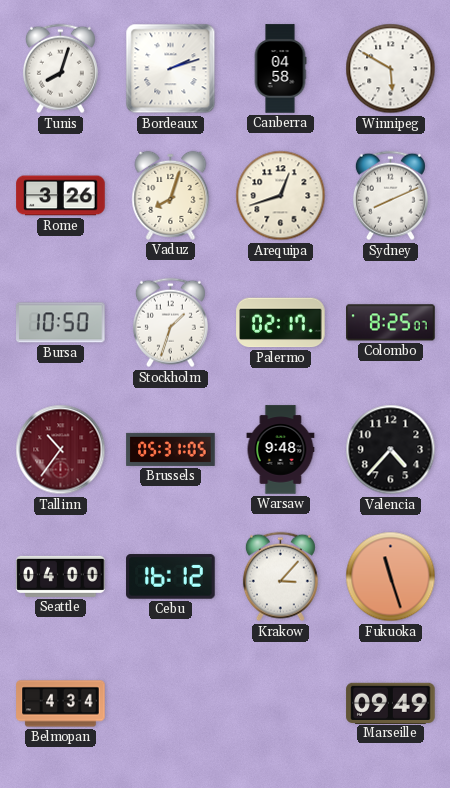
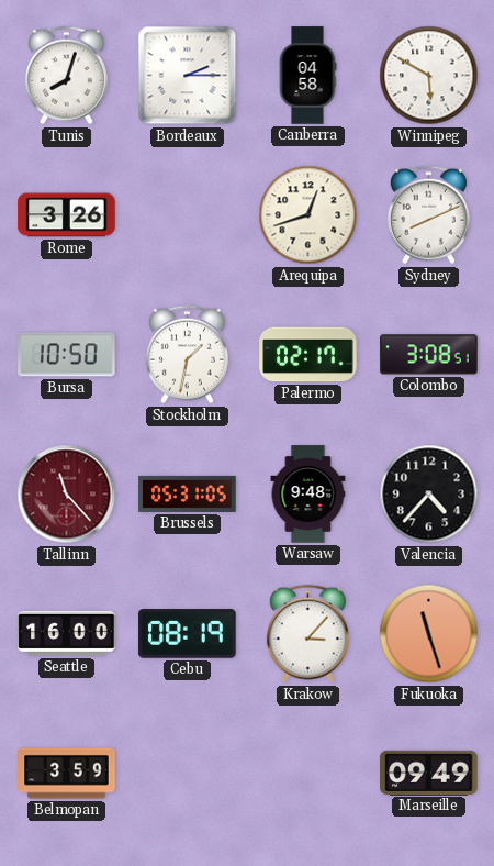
Bordeaux: 2:12 -> 2:15 (188, 76)
Vaduz: 8:03 -> none (171, 195)
Stockholm: 1:33 -> 1:32 (187, 355)
Colombo: 8:25 -> 3:08 (429, 355)
Tallinn: 10:36 -> 11:23 (67, 495)
Seattle: 04:00 -> 16:00 (67, 633)
Cebu: 16:12 -> 08:19 (188, 634)
Belmopan: 4:34 -> 3:59 (67, 774)
